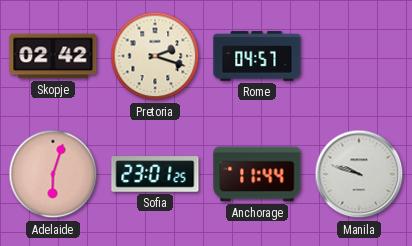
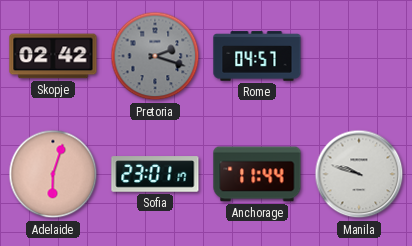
Pretoria dial: cream -> grey (155, 56)
Sofia: 23:01:25 -> 23:01:17 (155, 174)
